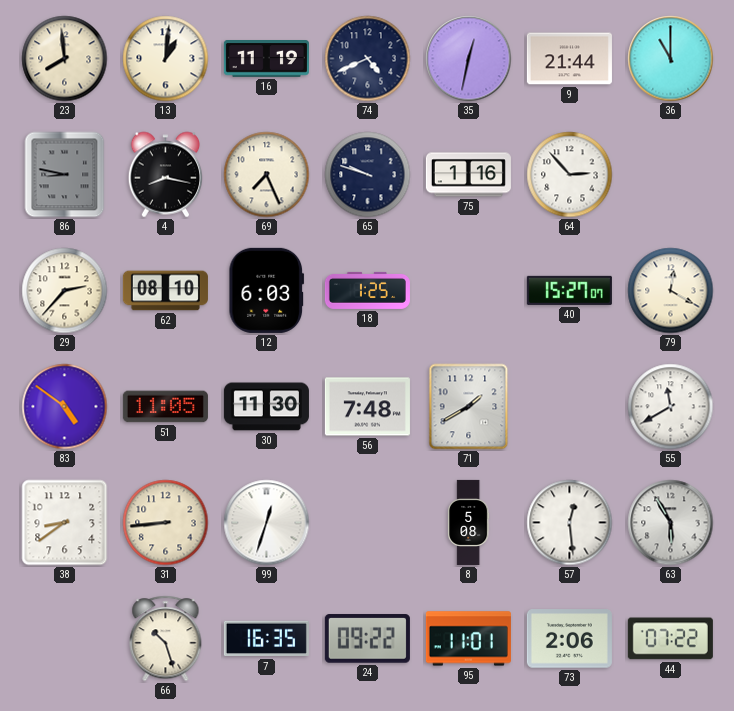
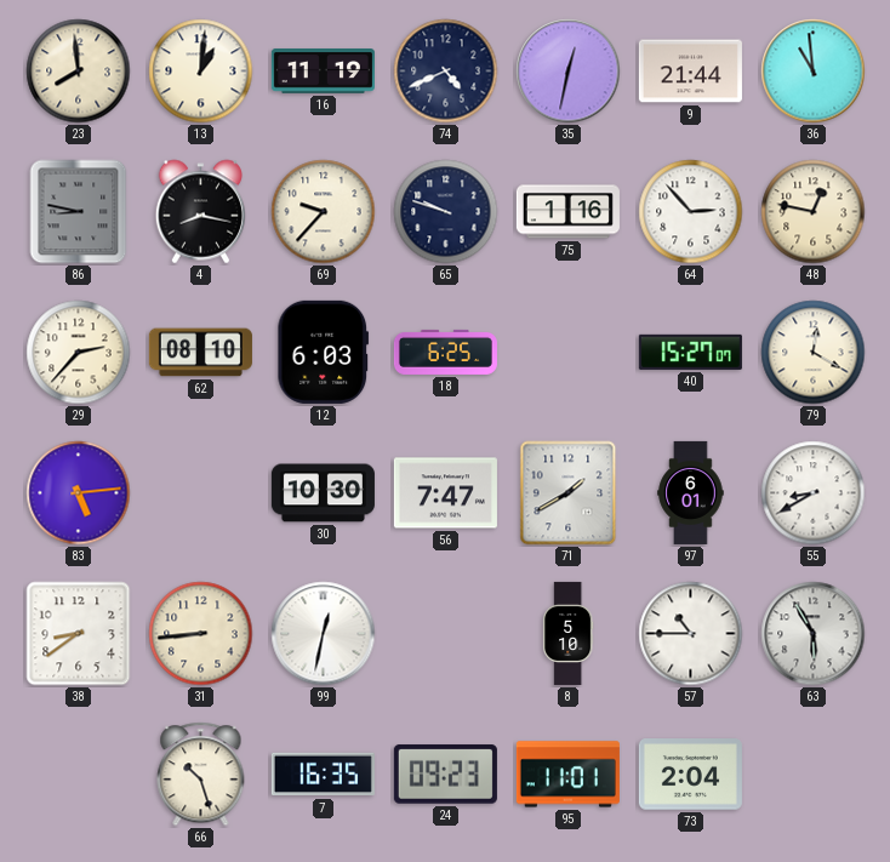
36: 11:00 -> 10:59 (814, 72)
69: 7:26 -> 9:37 (324, 212)
48: none -> 12:47 (814, 212)
18: 1:25 -> 6:25 (445, 352)
83: 4:51 -> 5:14 (79, 493)
51: 11:05 -> none (165, 407)
30: 11:30 -> 10:30 (323, 493)
56: 7:48 -> 7:47 (445, 493)
97: none -> 6:01 (691, 492)
55: 11:40 -> 8:40 (814, 493)
99: 12:33 -> 12:32 (324, 634)
8: 5:08 -> 5:10 (569, 633)
57: 12:29 -> 10:45 (691, 634)
24: 09:22 -> 09:23 (445, 775)
73: 2:06 -> 2:04 (690, 775)
44: 07:22 -> none (670, 639)
